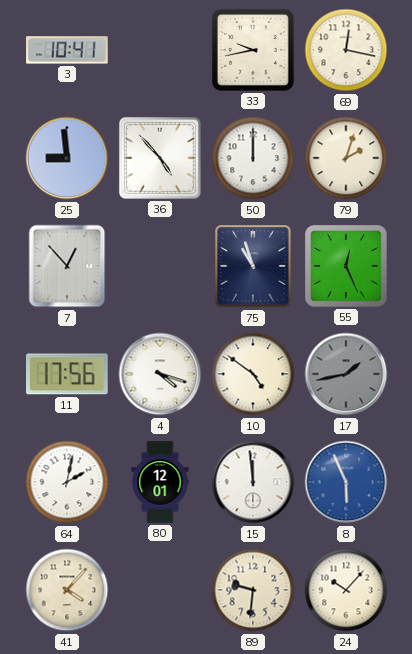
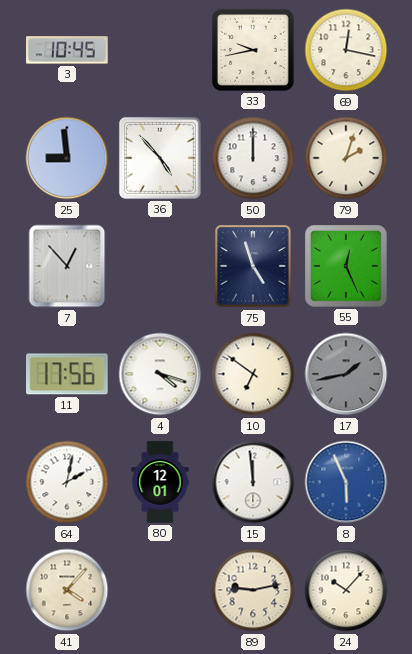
3: 10:41 -> 10:45 (67, 50)
75: 10:57 -> 4:57 (253, 266)
10: 4:51 -> 6:51 (253, 374)
89: 9:31 -> 9:13 (253, 590)
